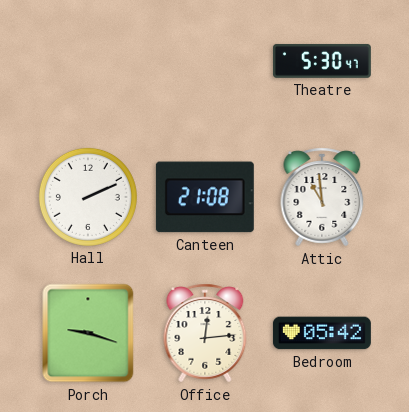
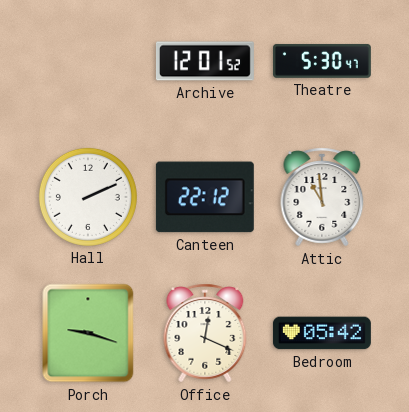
Archive: none -> 12:01 (205, 61)
Canteen: 21:08 -> 22:12 (205, 197)
Office: 12:14 -> 12:19 (205, 333)
